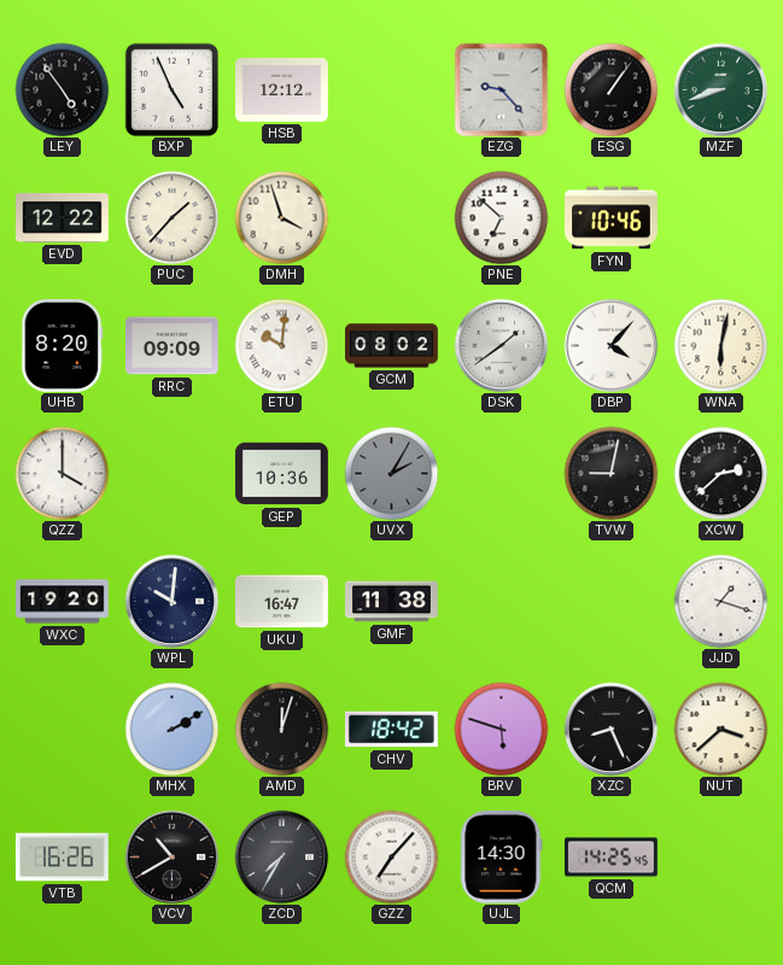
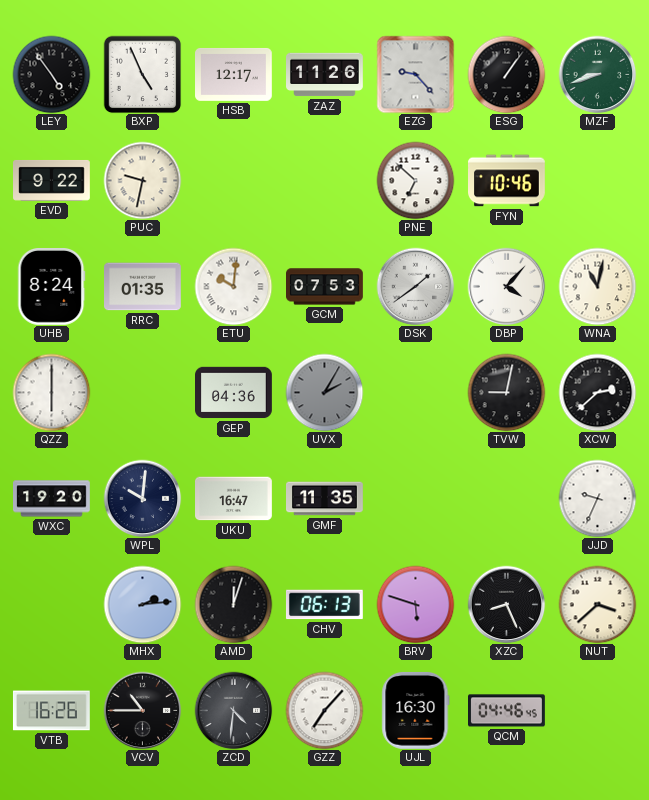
HSB: 12:12 -> 12:17 (234, 74)
ZAZ: none -> 11:26 (325, 75)
EVD: 12:22 -> 9:22 (52, 180)
PUC: 1:37 -> 9:32 (142, 180)
DMH: 3:57 -> none (281, 217)
UHB: 8:20 -> 8:24 (51, 287)
RRC: 09:09 -> 01:35 (143, 287)
GCM: 08:02 -> 07:53 (325, 287)
WNA: 6:02 -> 11:02 (597, 286)
QZZ: 4:00 -> 6:00 (51, 392)
GEP: 10:36 -> 04:36 (234, 393)
GMF: 11:38 -> 11:35 (325, 499)
JJD: 1:18 -> 9:34 (597, 498)
MHX: 2:10 -> 2:14 (142, 604)
CHV: 18:42 -> 06:13 (324, 605)
VCV: 10:40 -> 10:45 (142, 710)
ZCD: 7:35 -> 4:31 (233, 710)
UJL: 14:30 -> 16:30 (416, 710)
QCM: 14:25 -> 04:46 (507, 711)
